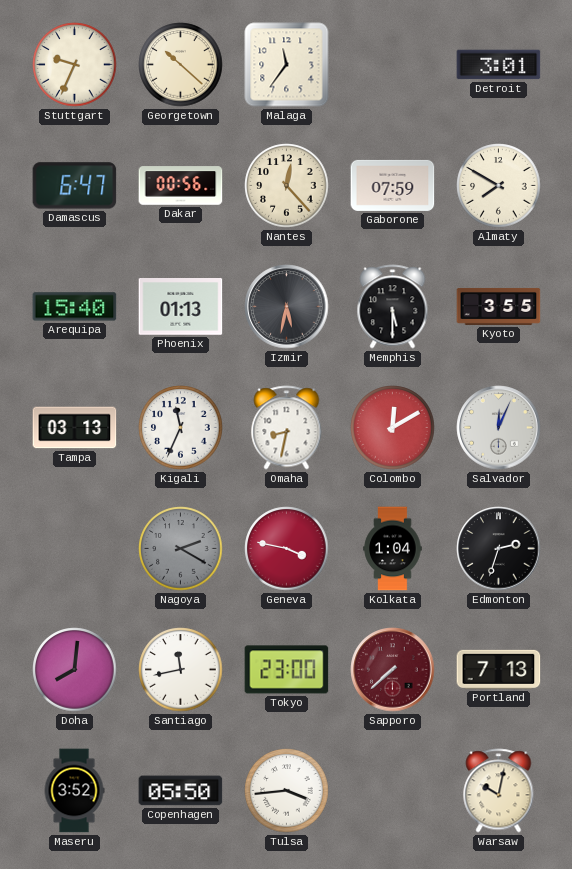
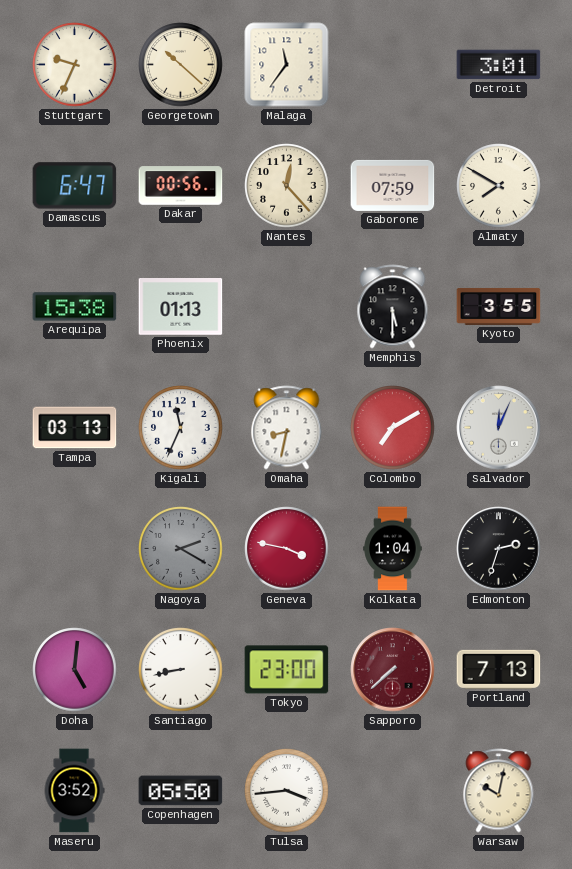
Arequipa: 15:40 -> 15:38 (75, 307)
Izmir: 5:32 -> none (287, 307)
Colombo: 12:10 -> 7:10 (393, 428)
Doha: 8:01 -> 5:01 (75, 670)
Santiago: 11:43 -> 8:43 (181, 670)
